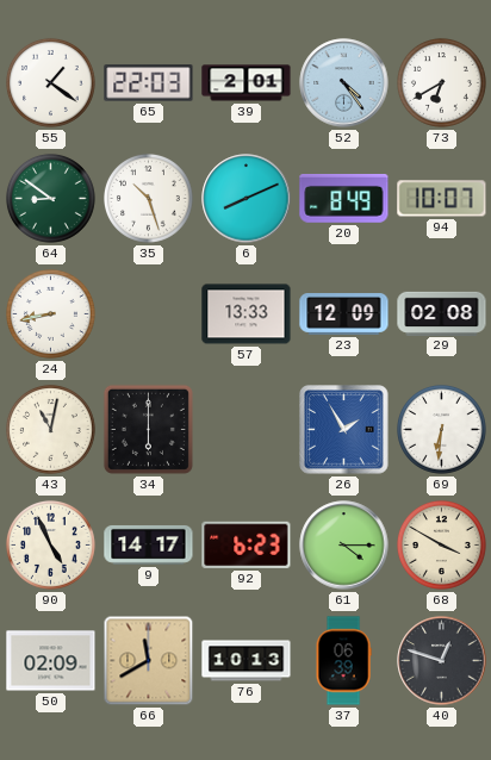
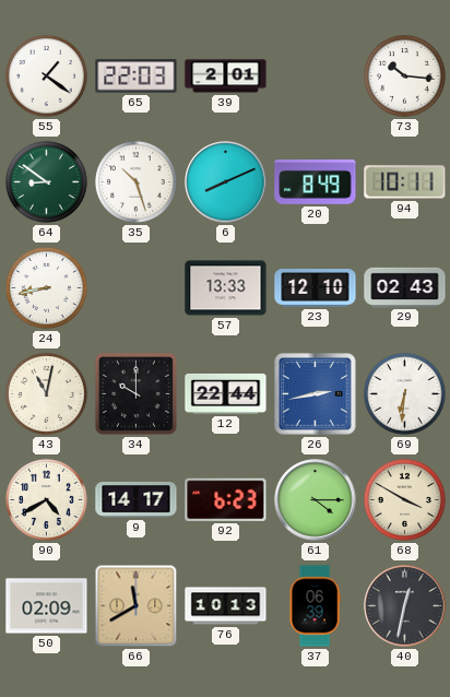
52: 4:24 -> none (344, 83)
73: 6:40 -> 10:16 (405, 76)
94: 10:07 -> 10:11 (405, 182)
23: 12:09 -> 12:10 (316, 288)
29: 02:08 -> 02:43 (405, 287)
34: 6:00 -> 10:00 (135, 393)
12: none -> 22:44 (226, 393)
26: 1:55 -> 2:43 (316, 394)
90: 4:56 -> 4:40 (47, 500)
40: 12:48 -> 12:32 (405, 606)
